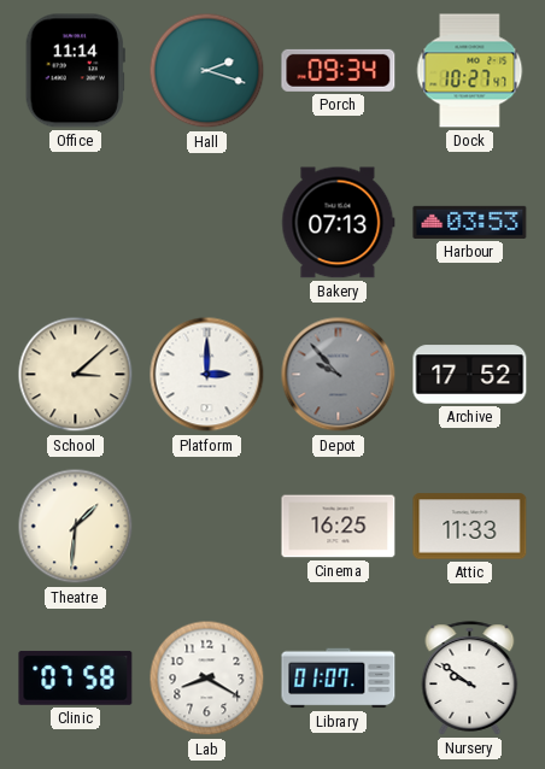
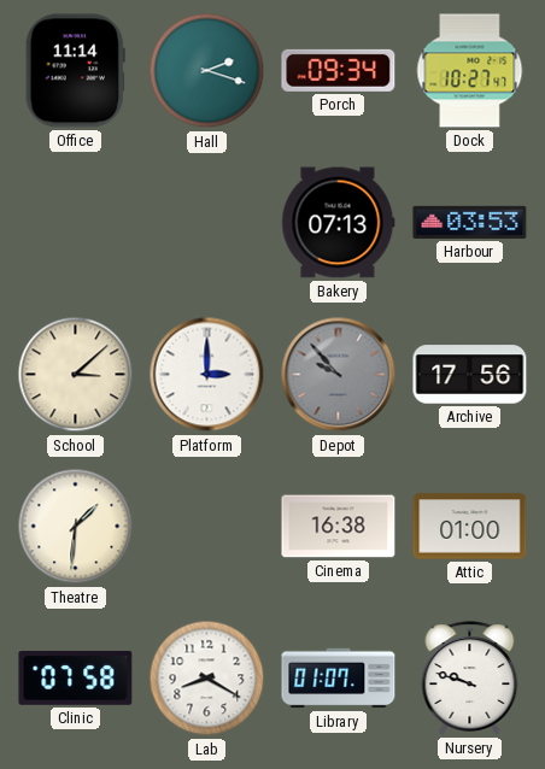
Archive: 17:52 -> 17:56 (470, 375)
Cinema: 16:25 -> 16:38 (339, 527)
Attic: 11:33 -> 01:00 (470, 527)
Nursery: 9:51 -> 9:48 (470, 679)
